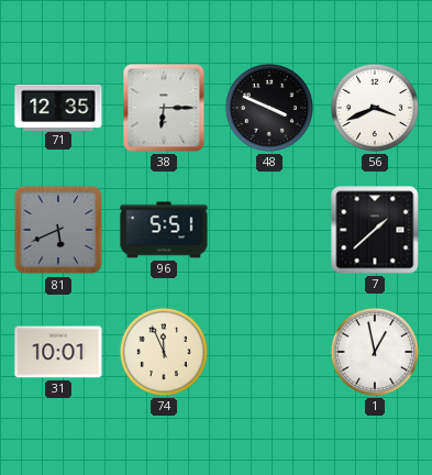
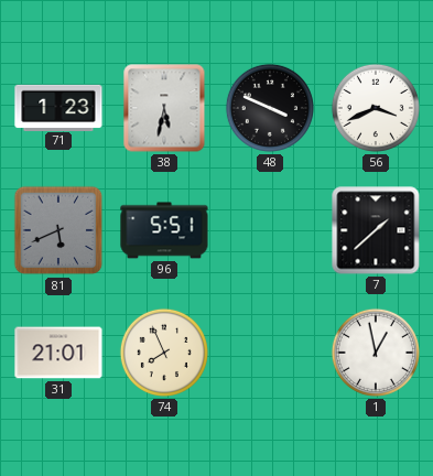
71: 12:35 -> 1:23 (58, 107)
38: 6:15 -> 5:32 (164, 108)
31: 10:01 -> 21:01 (58, 353)
74: 11:56 -> 7:56 (164, 353)
